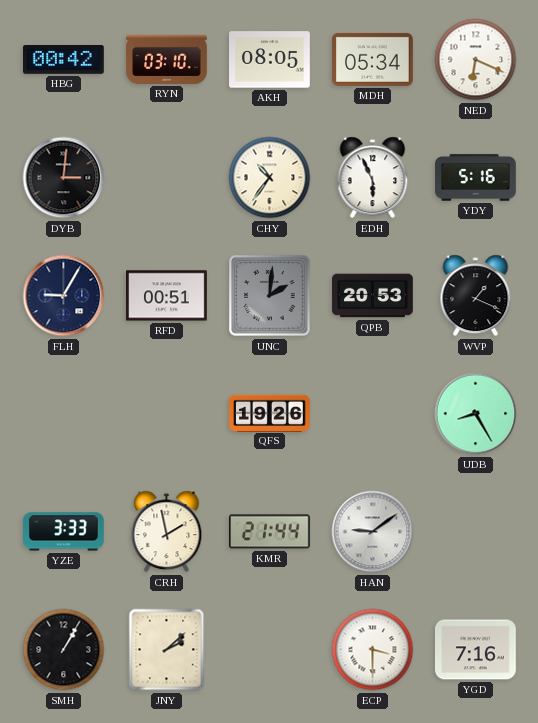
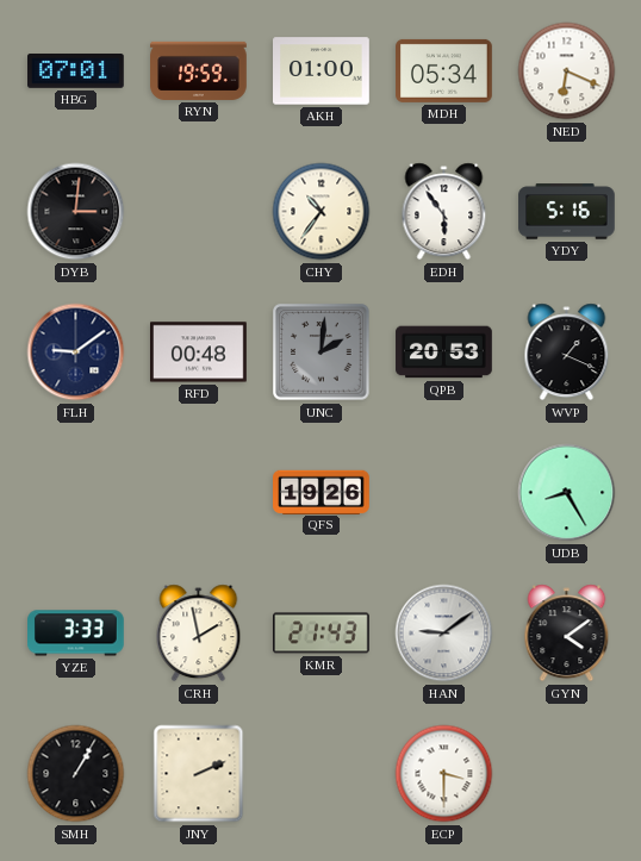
HBG: 00:42 -> 07:01 (76, 71)
RYN: 03:10 -> 19:59 (199, 70)
AKH: 08:05 -> 01:00 (322, 71)
EDH: 5:56 -> 5:54 (444, 212)
FLH: 9:05 -> 9:09 (76, 352)
RFD: 00:51 -> 00:48 (199, 352)
KMR: 21:44 -> 21:43 (322, 634)
GYN: none -> 4:09 (567, 634)
JNY: 2:08 -> 2:11 (199, 774)
YGD: 7:16 -> none (476, 650)
